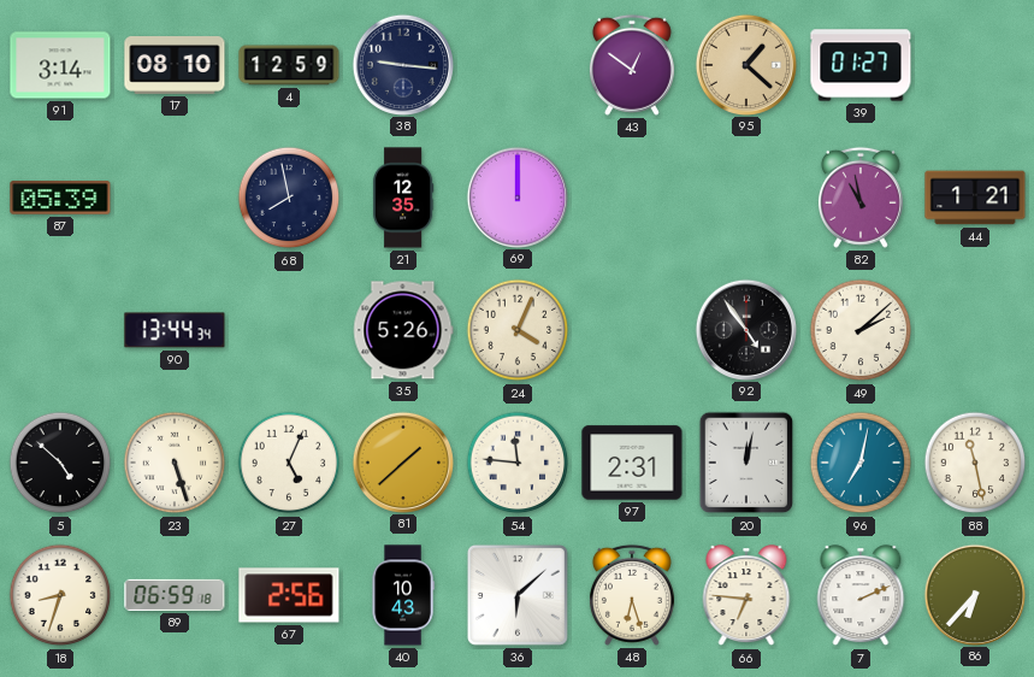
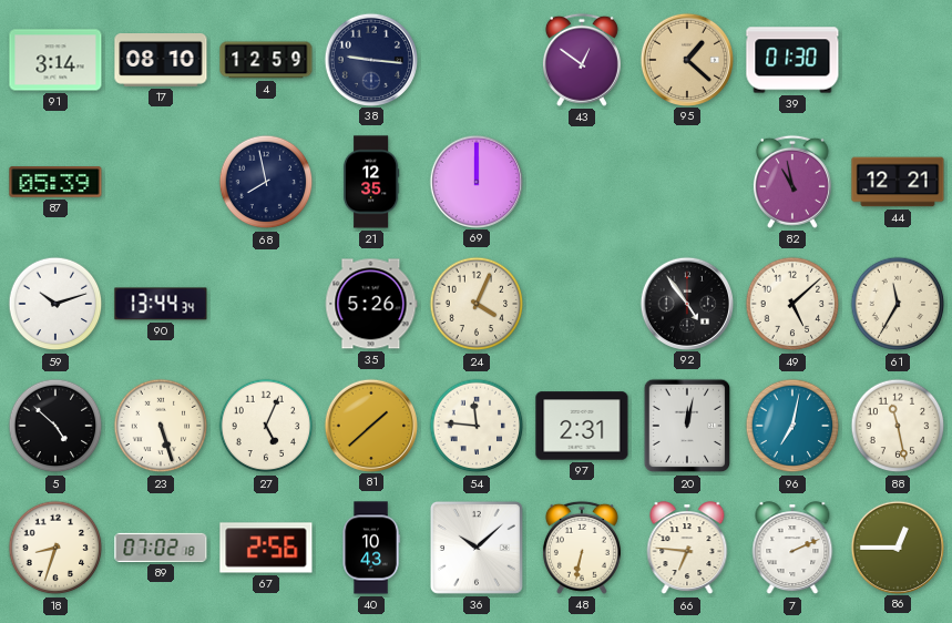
39: 01:27 -> 01:30 (792, 60)
44: 1:21 -> 12:21 (898, 182)
59: none -> 10:12 (55, 304)
49: 2:08 -> 5:08 (792, 304)
61: none -> 11:35 (898, 304)
89: 06:59 -> 07:02 (161, 548)
36: 6:08 -> 10:08 (477, 548)
48: 6:27 -> 6:32 (582, 548)
86: 6:37 -> 12:45 (897, 547)
